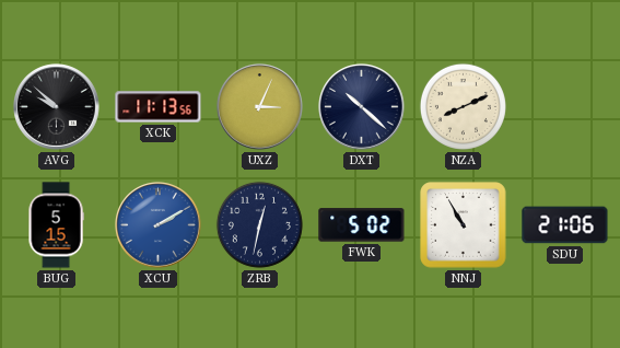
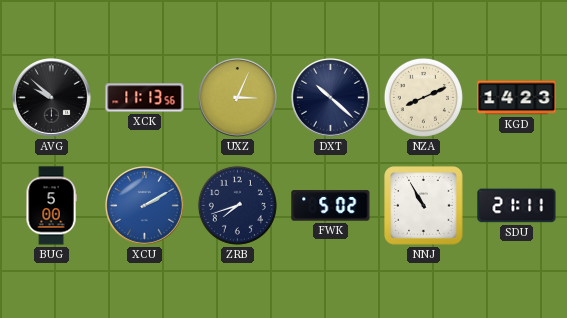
KGD: none -> 14:23 (517, 98)
BUG: 5:15 -> 5:00 (51, 206)
ZRB: 12:32 -> 7:42 (237, 205)
SDU: 21:06 -> 21:11 (517, 206)
